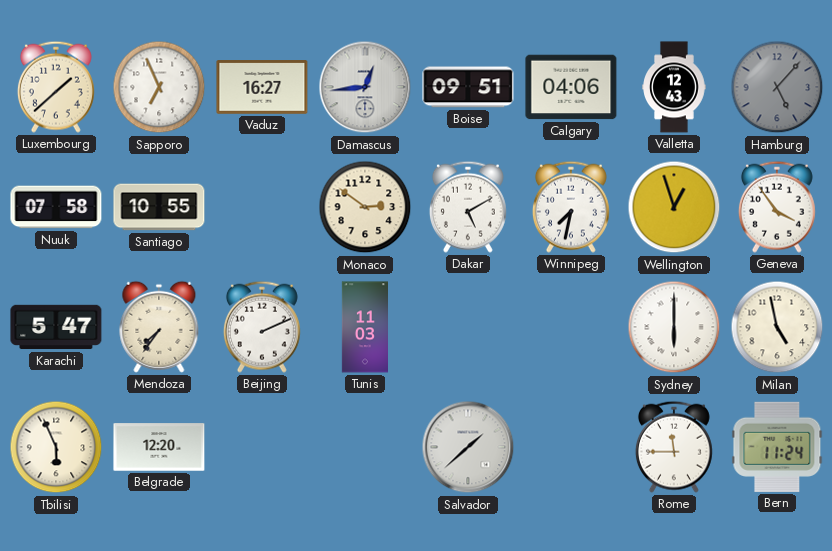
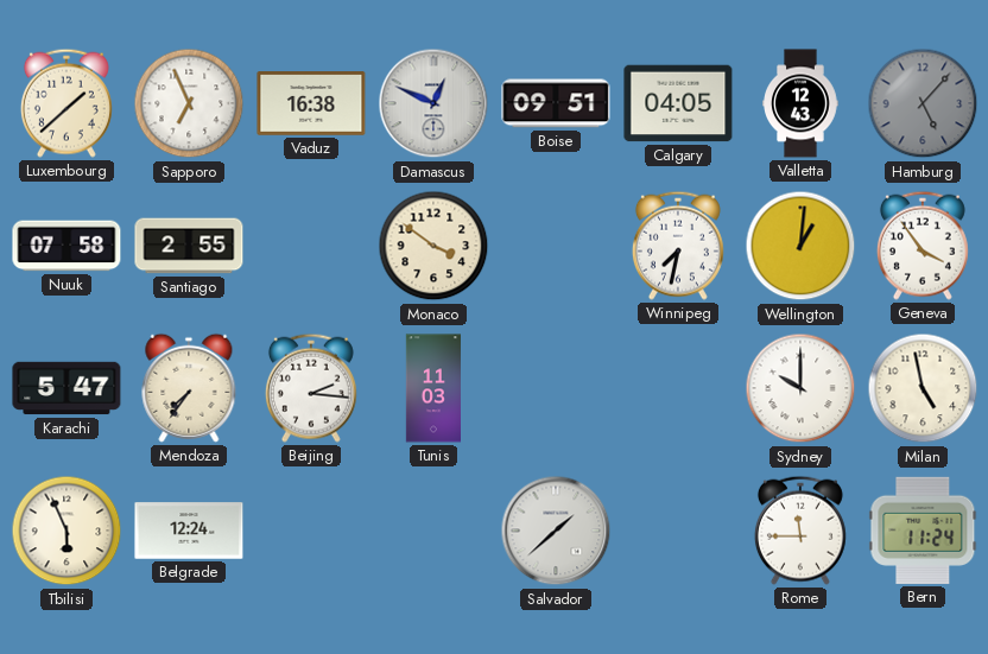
Vaduz: 16:27 -> 16:38 (311, 103)
Damascus: 12:44 -> 12:49 (433, 103)
Calgary: 04:06 -> 04:05 (678, 103)
Santiago: 10:55 -> 2:55 (189, 246)
Monaco: 2:51 -> 3:51 (433, 246)
Dakar: 5:10 -> none (468, 207)
Wellington: 12:57 -> 1:01 (800, 246)
Beijing: 2:11 -> 2:16 (311, 388)
Sydney: 6:00 -> 10:00 (800, 388)
Belgrade: 12:20 -> 12:24 (189, 531)
